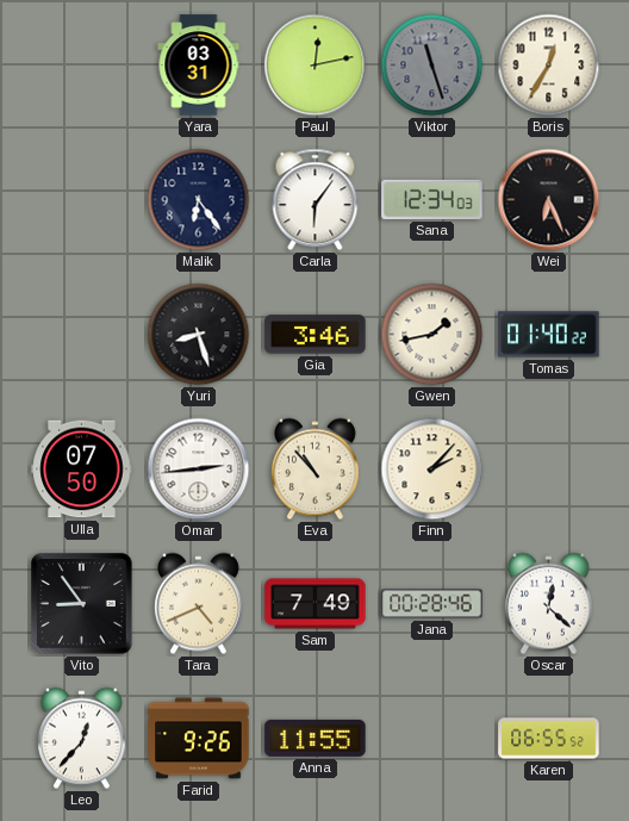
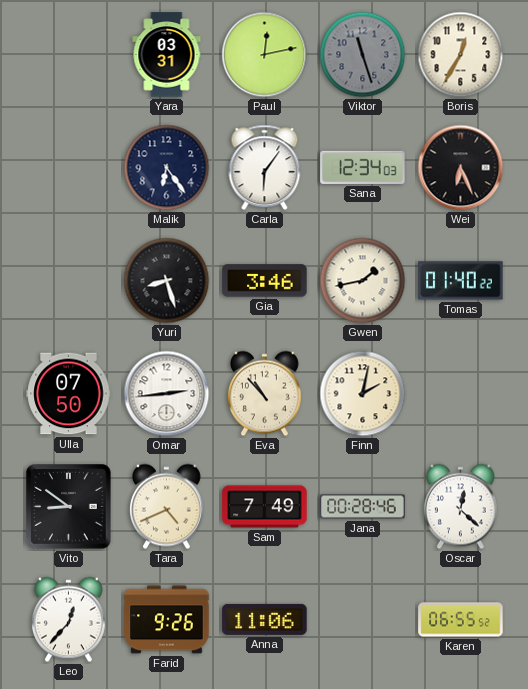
Finn: 2:07 -> 2:02 (363, 394)
Vito: 8:54 -> 8:51 (69, 507)
Anna: 11:55 -> 11:06 (265, 619)
